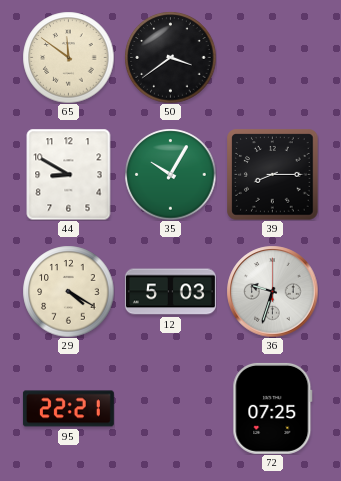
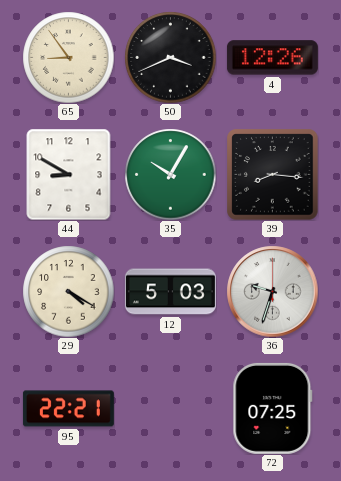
65: 11:51 -> 8:54 (68, 57)
50: 3:39 -> 3:41 (170, 57)
4: none -> 12:26 (272, 58)
39: 8:15 -> 8:16 (272, 174)
